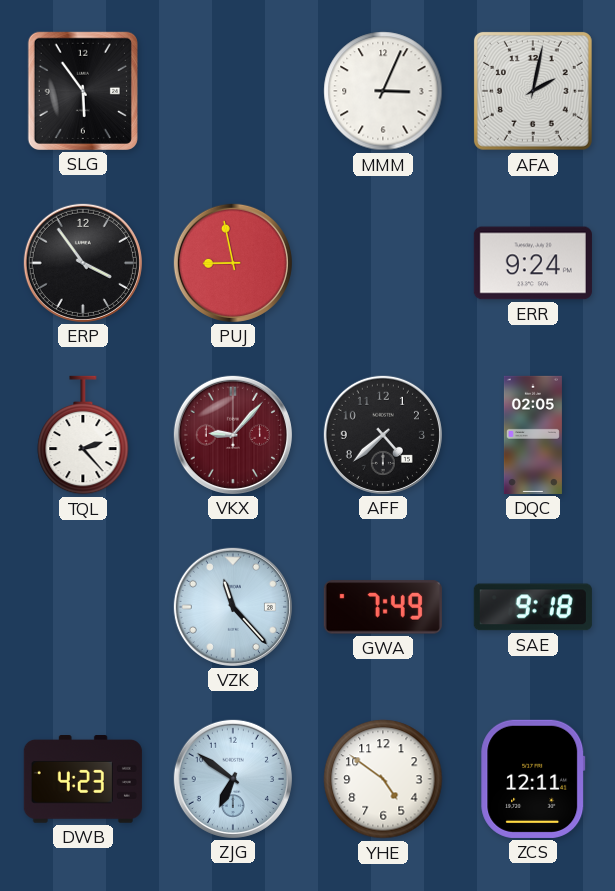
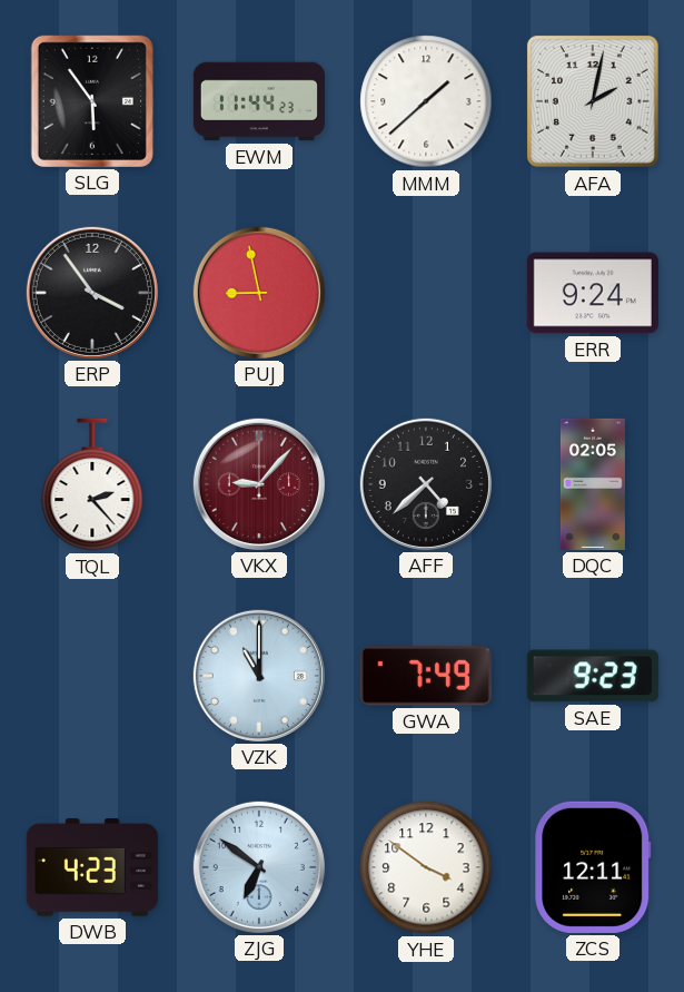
EWM: none -> 11:44 (259, 101)
MMM: 3:04 -> 1:38 (426, 101)
VZK: 11:23 -> 11:00 (259, 676)
SAE: 9:18 -> 9:23 (593, 676)
YHE: 4:51 -> 3:51 (426, 867)
